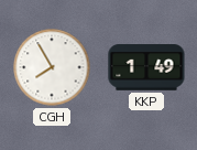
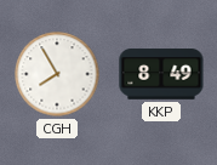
KKP: 1:49 -> 8:49 (161, 74)
